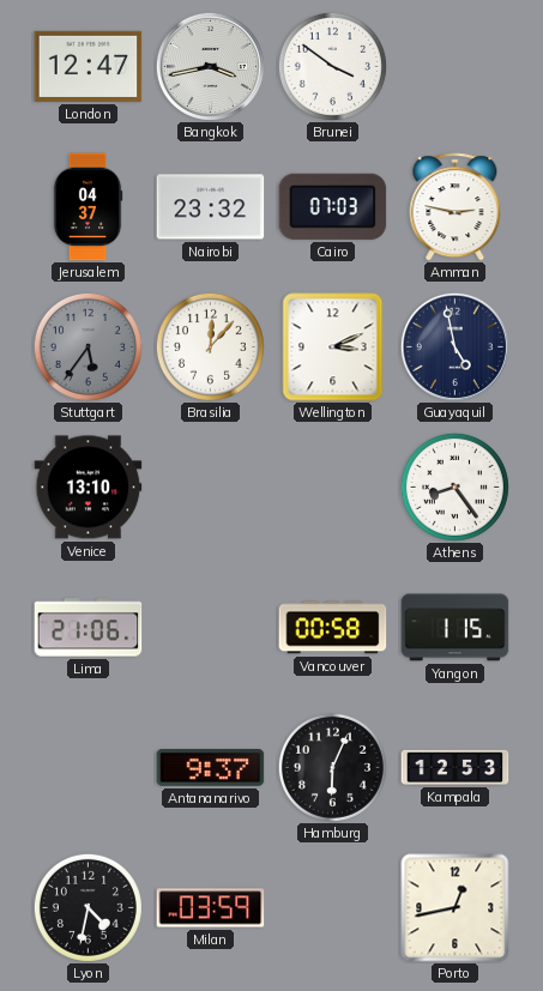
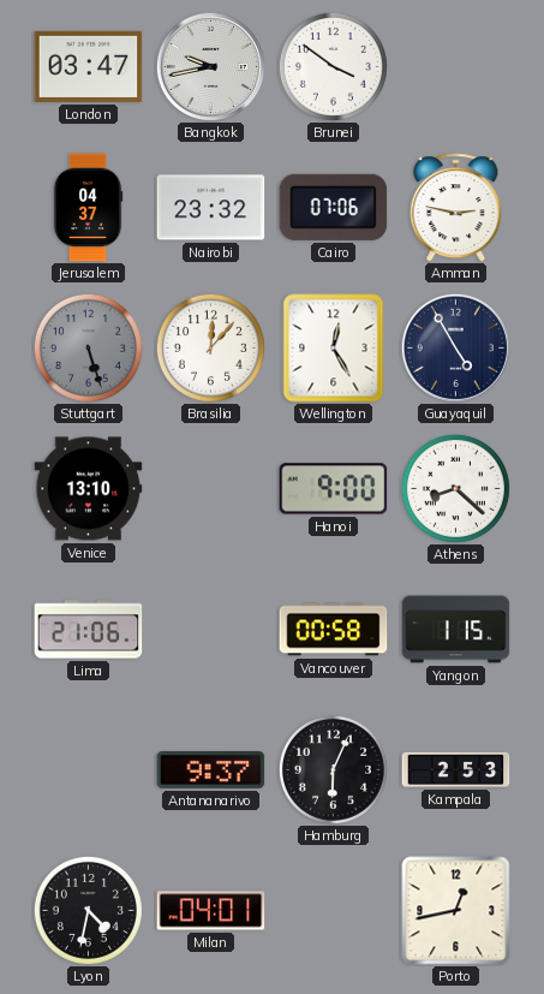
London: 12:47 -> 03:47 (89, 66)
Bangkok: 3:43 -> 9:43 (210, 66)
Cairo: 07:03 -> 07:06 (334, 207)
Stuttgart: 5:36 -> 5:27 (88, 347)
Wellington: 3:11 -> 12:25 (334, 349)
Guayaquil: 4:58 -> 4:55 (455, 347)
Hanoi: none -> 9:00 (334, 489)
Athens: 8:24 -> 8:22 (455, 488)
Kampala: 12:53 -> 2:53 (456, 769)
Milan: 03:59 -> 04:01 (211, 911)
